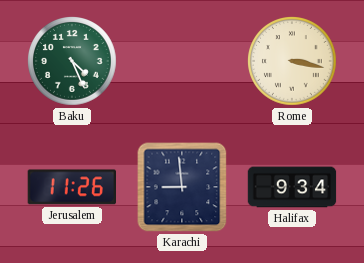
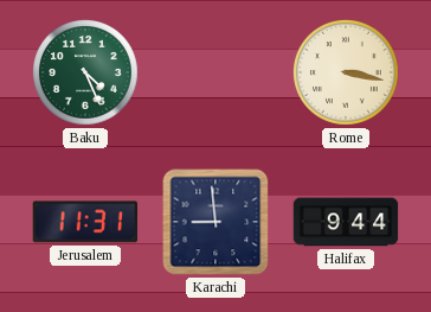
Jerusalem: 11:26 -> 11:31 (84, 222)
Halifax: 9:34 -> 9:44 (346, 222)
